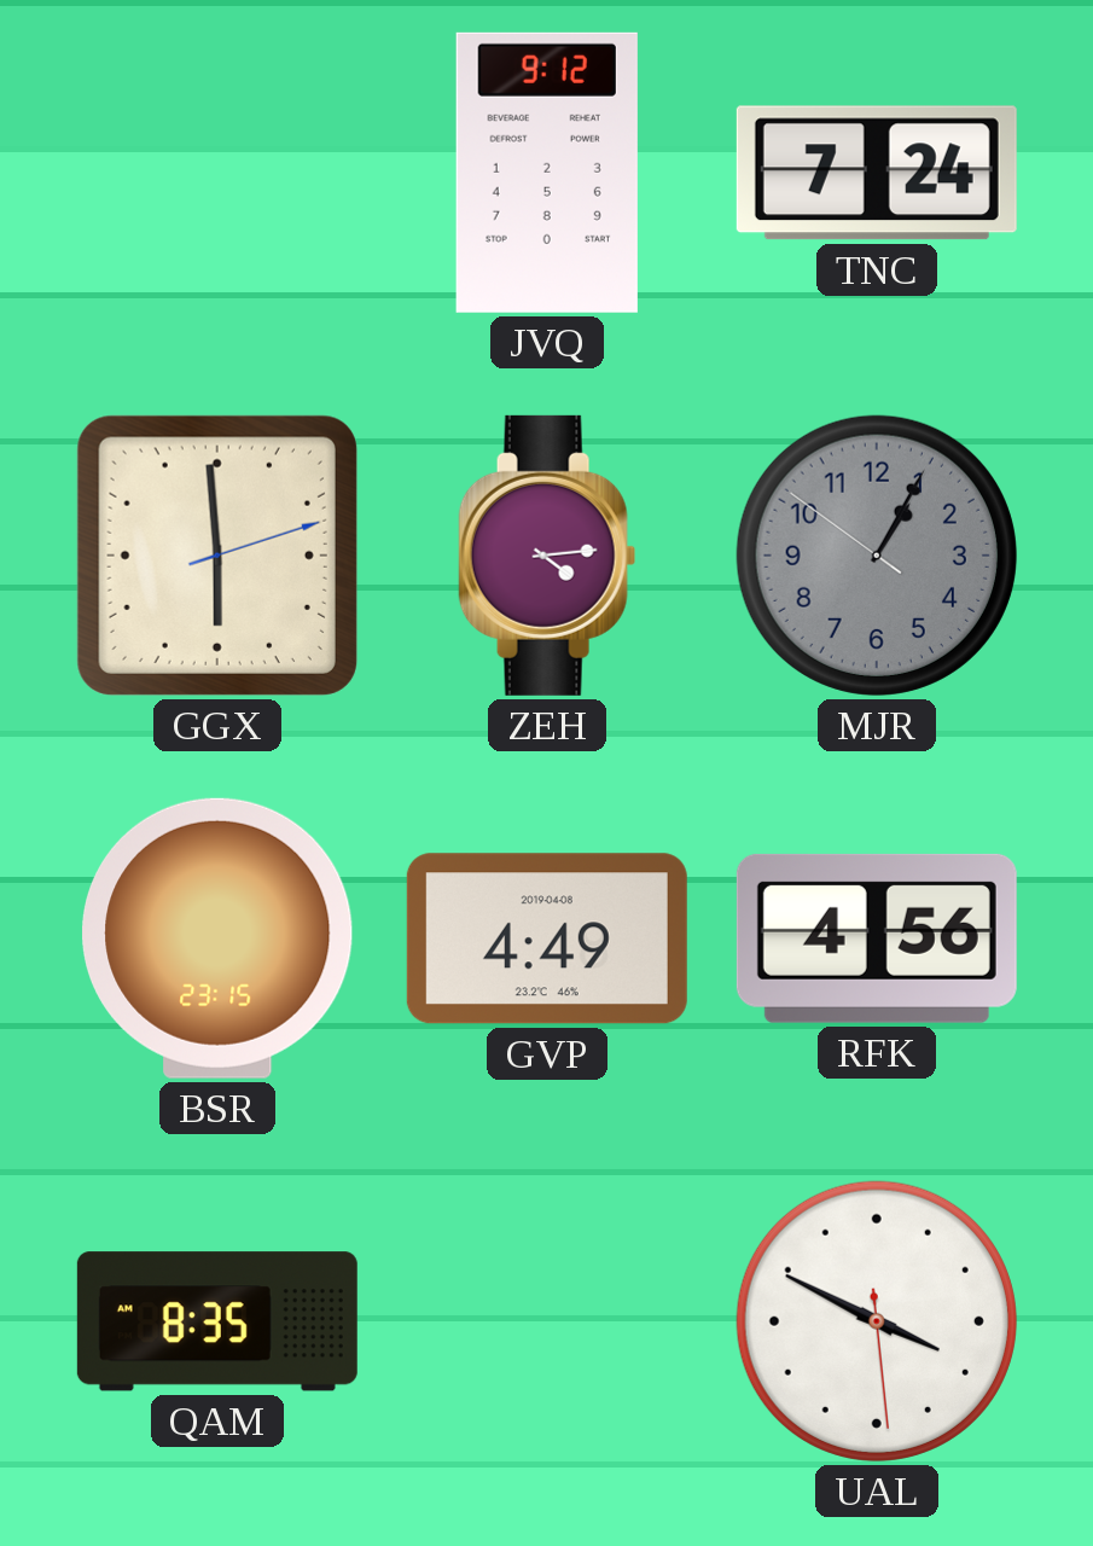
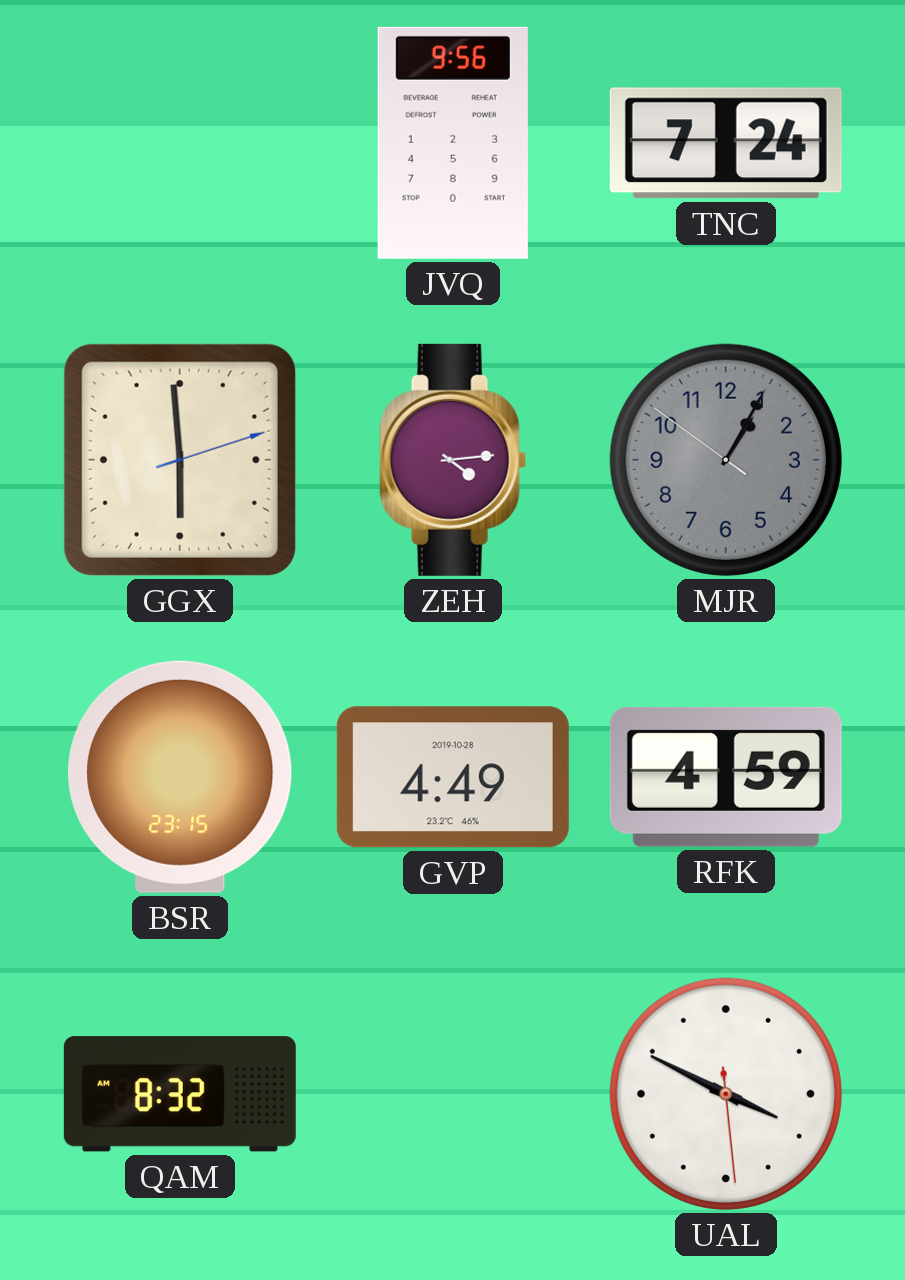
JVQ: 9:12 -> 9:56 (453, 143)
GVP date: 2019-04-08 -> 2019-10-28 (453, 777)
RFK: 4:56 -> 4:59 (726, 777)
QAM: 8:35 -> 8:32 (180, 1094)
